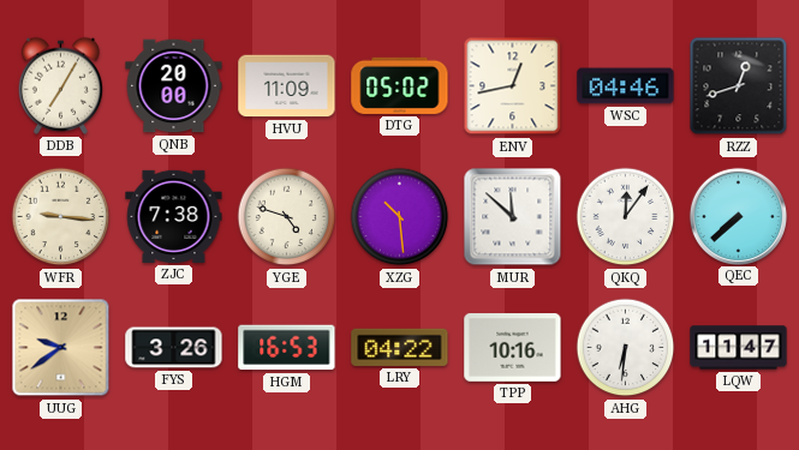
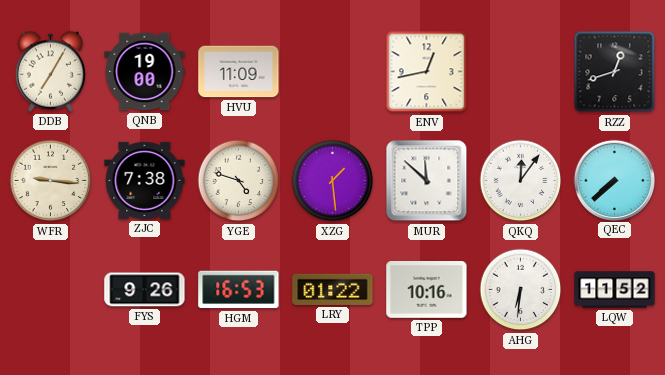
QNB: 20:00 -> 19:00 (145, 72)
DTG: 05:02 -> none (400, 85)
WSC: 04:46 -> none (626, 86)
XZG: 10:29 -> 1:29 (333, 181)
UUG: 9:39 -> none (61, 348)
FYS: 3:26 -> 9:26 (145, 290)
LRY: 04:22 -> 01:22 (333, 289)
LQW: 11:47 -> 11:52 (615, 290)
